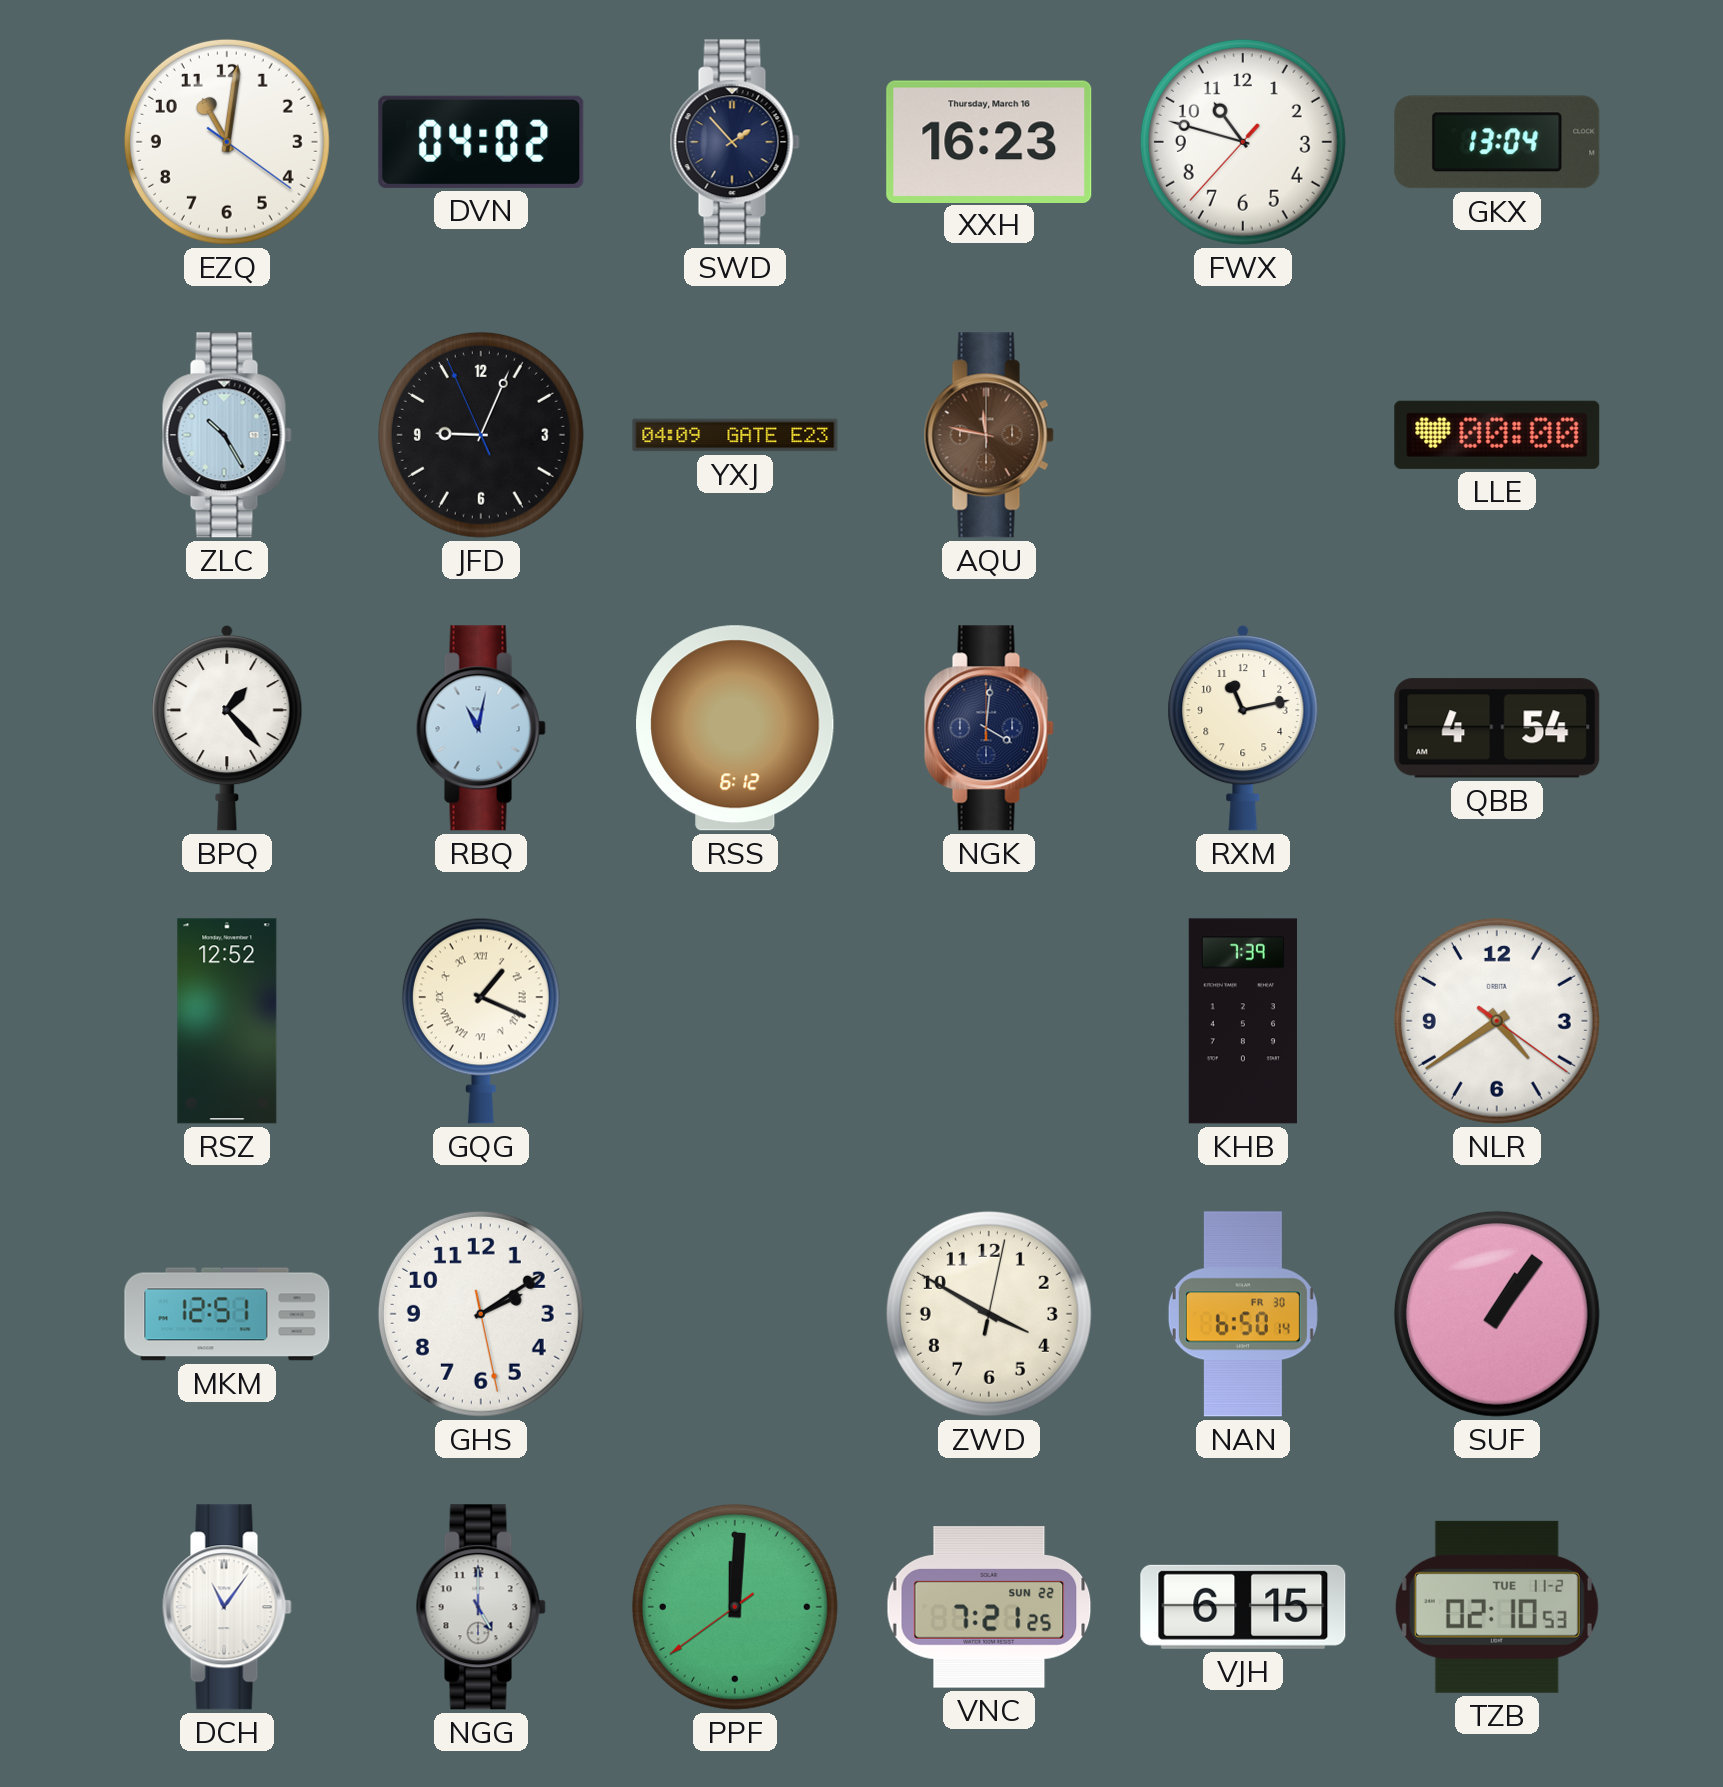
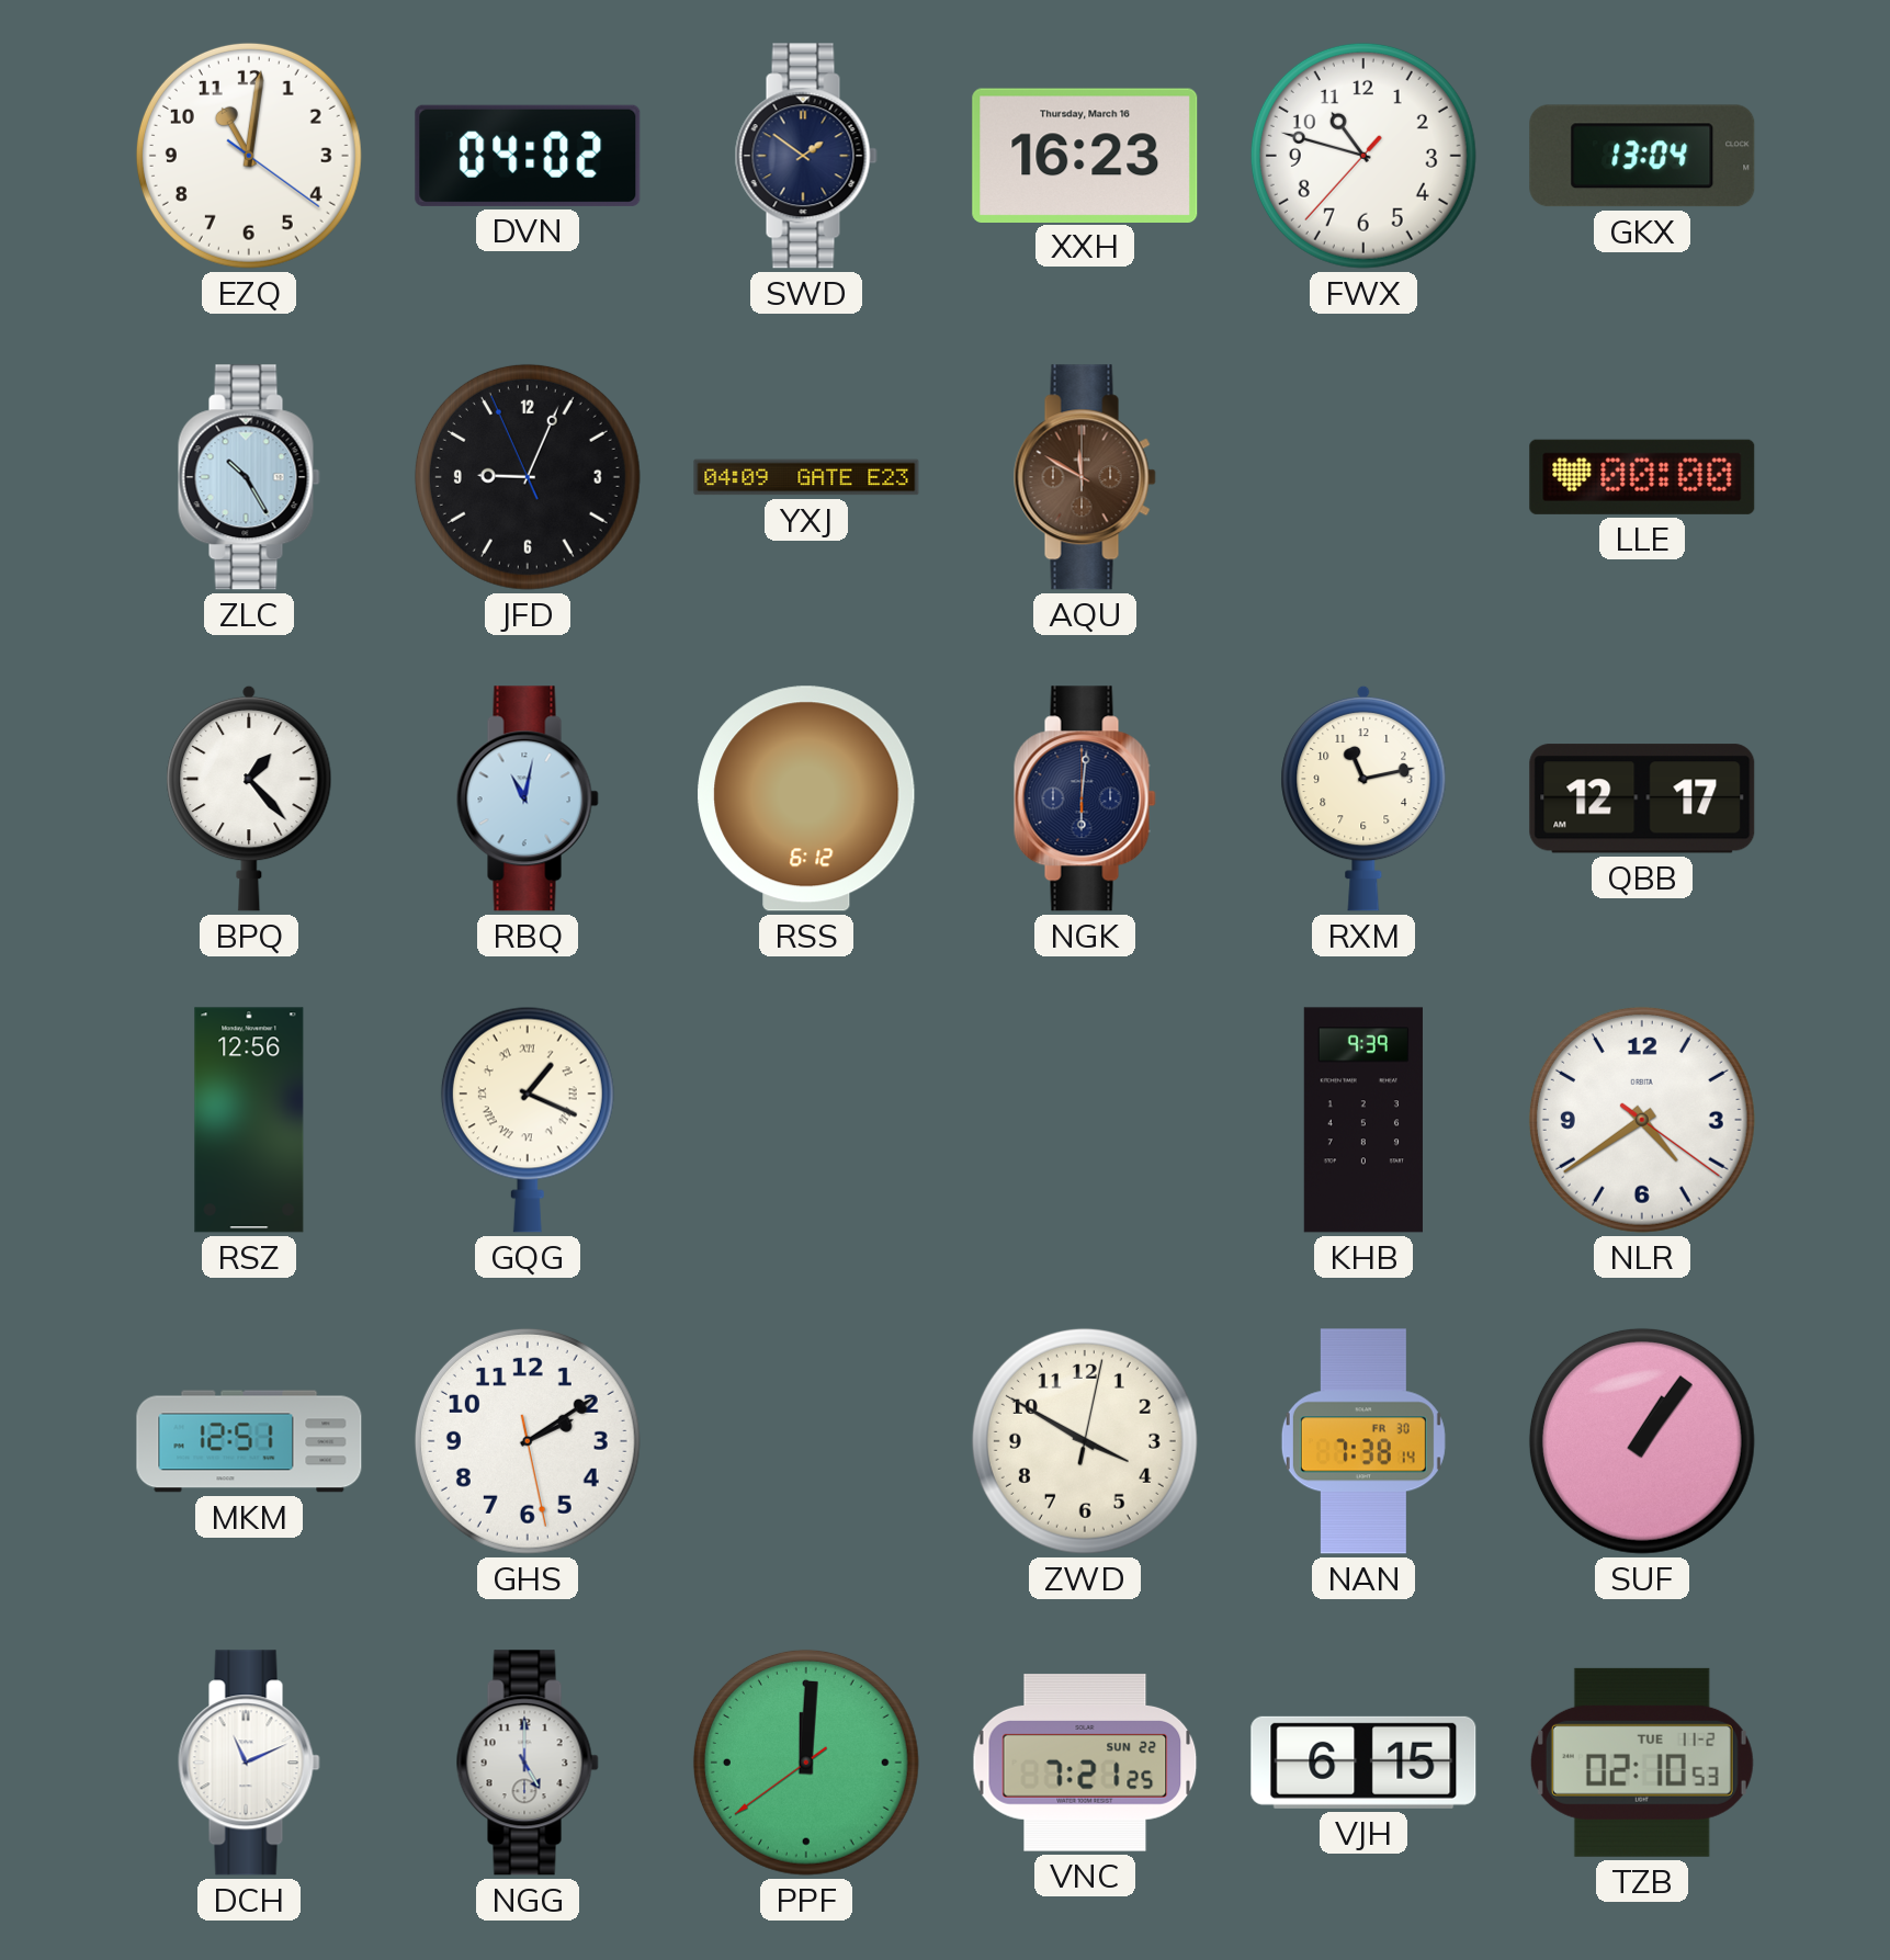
SWD: 1:53 -> 1:51 (806, 156)
AQU: 11:47 -> 11:50 (1085, 477)
NGK: 4:01 -> 6:01 (1085, 798)
QBB: 4:54 -> 12:17 (1642, 798)
RSZ: 12:52 -> 12:56 (249, 1120)
KHB: 7:39 -> 9:39 (1363, 1120)
NAN: 6:50 -> 7:38 (1363, 1441)
DCH: 11:06 -> 11:11 (249, 1763)
